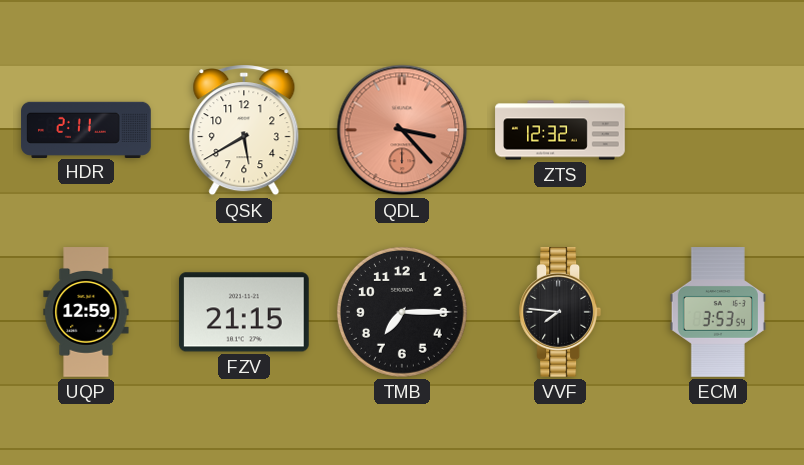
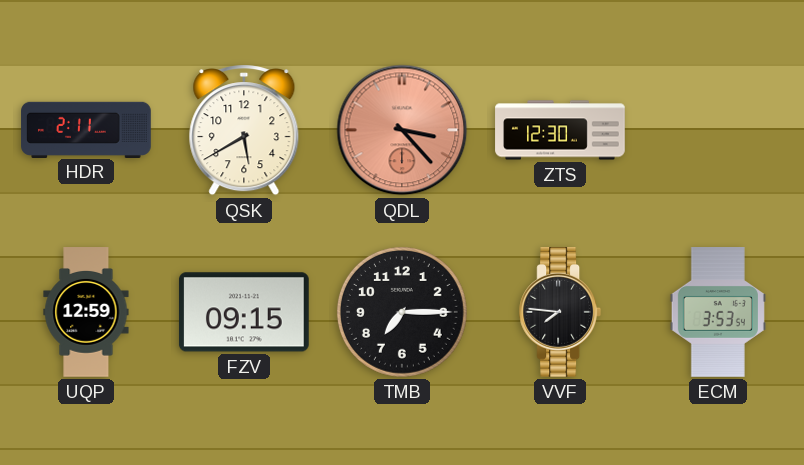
ZTS: 12:32 -> 12:30 (560, 130)
FZV: 21:15 -> 09:15 (244, 312)
